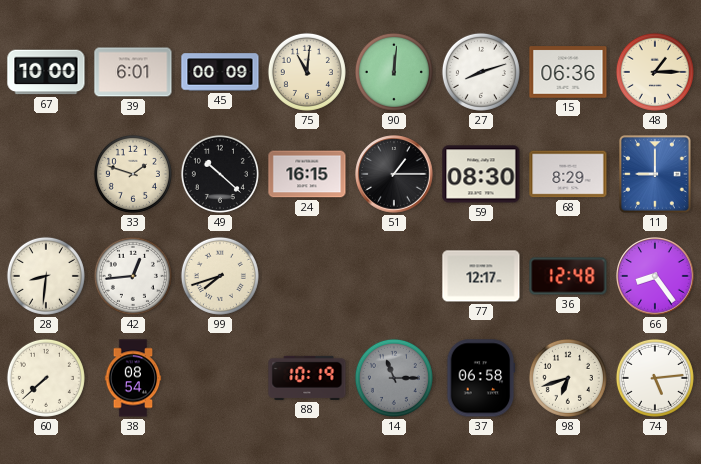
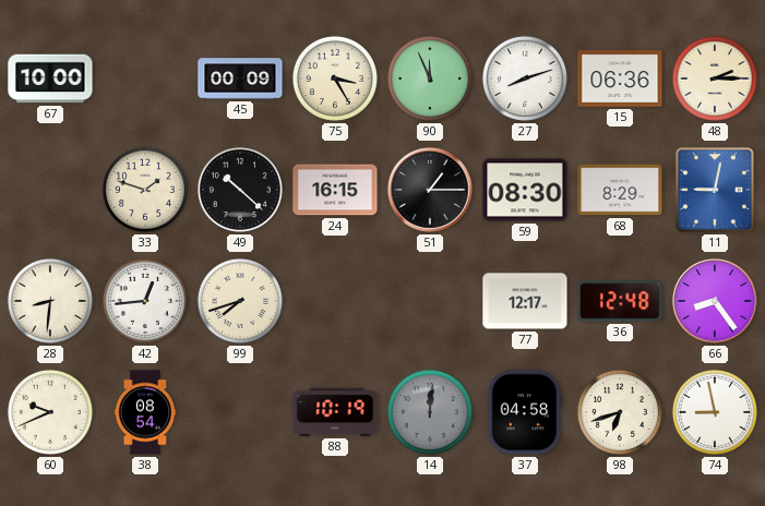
39: 6:01 -> none (133, 72)
75: 11:01 -> 3:25 (335, 79)
90: 12:01 -> 11:56 (430, 79)
48: 1:15 -> 2:15 (715, 79)
11: 9:00 -> 9:02 (715, 190)
60: 7:38 -> 9:41 (50, 412)
14: 11:15 -> 12:01 (430, 412)
37: 06:58 -> 04:58 (525, 412)
74: 5:14 -> 8:58 (715, 412)
